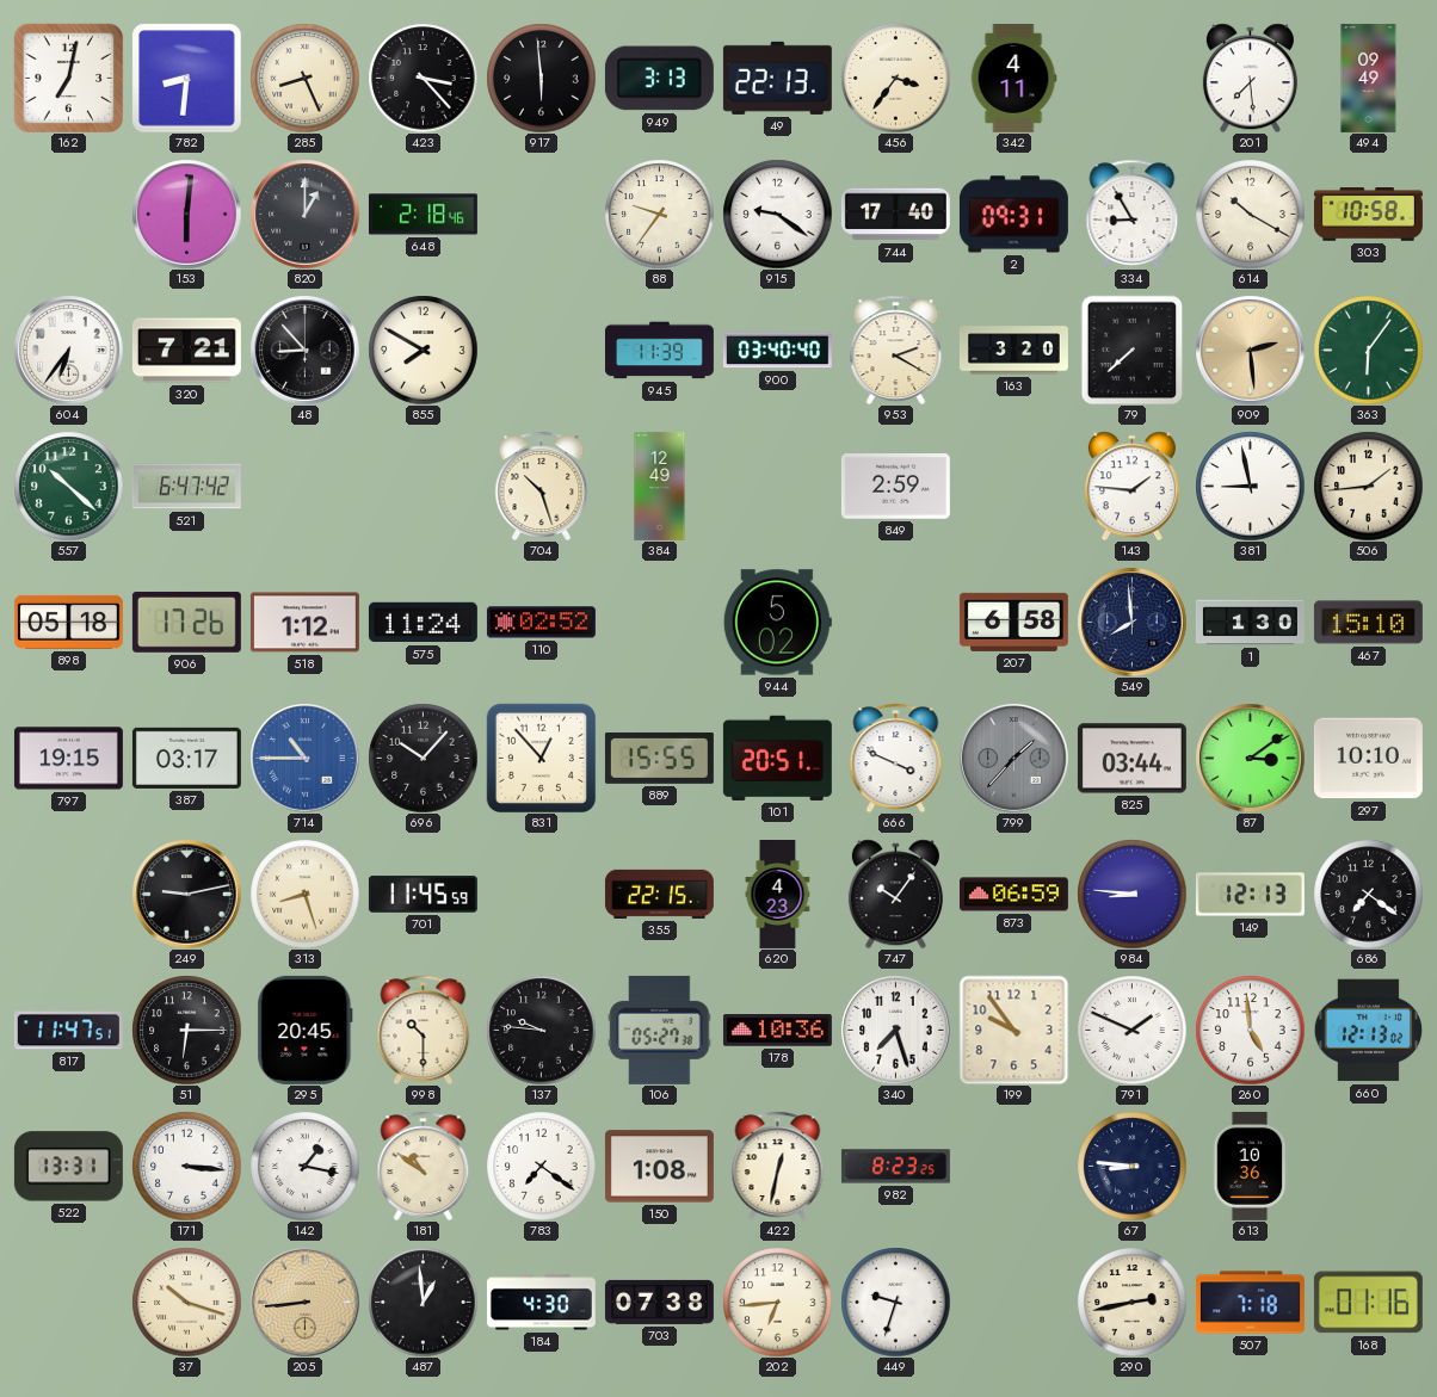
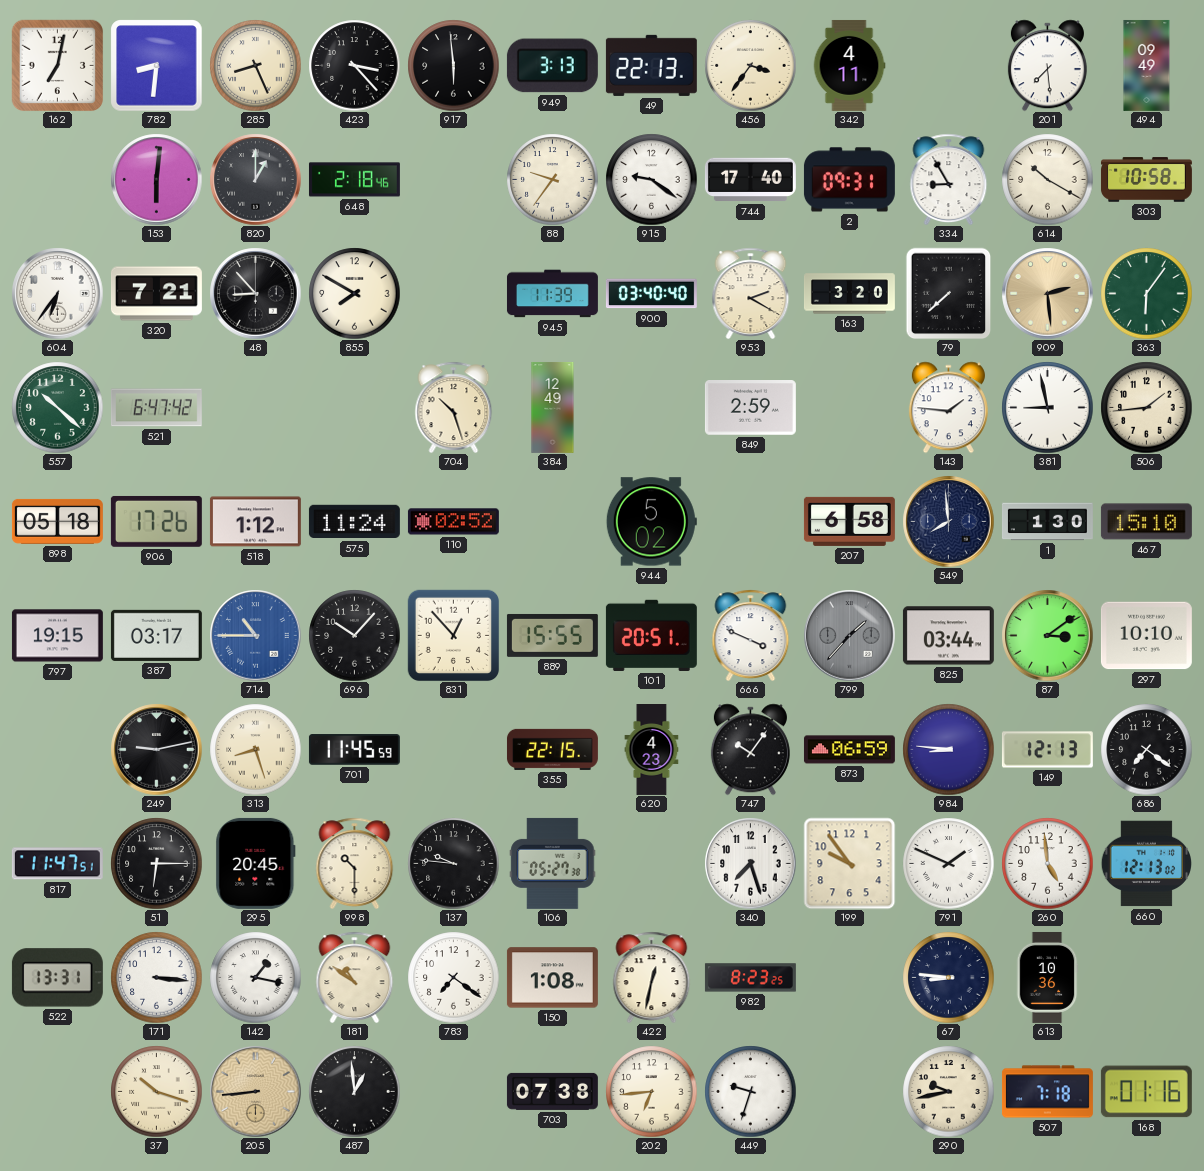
178: 10:36 -> none (777, 1031)
184: 4:30 -> none (541, 1303)
290: 2:43 -> 9:43 (948, 1091)
